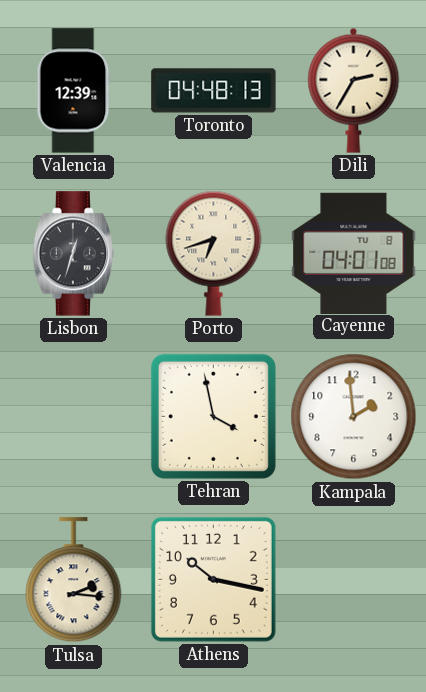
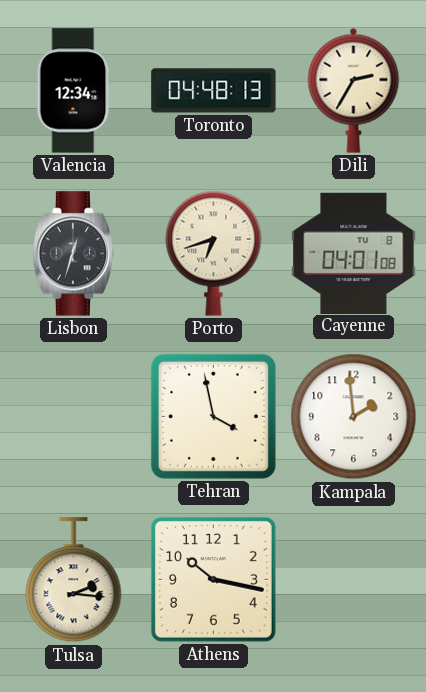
Valencia: 12:39 -> 12:34 (74, 91)
